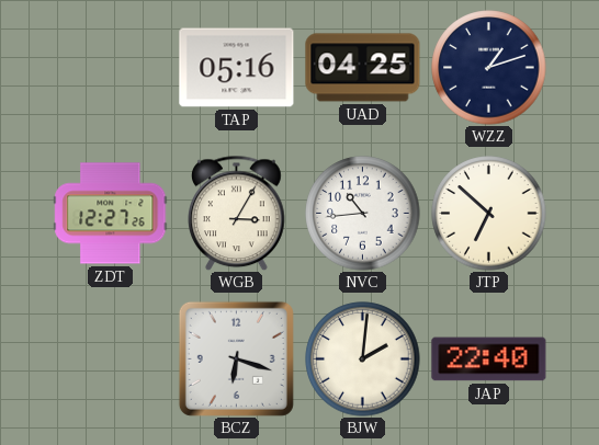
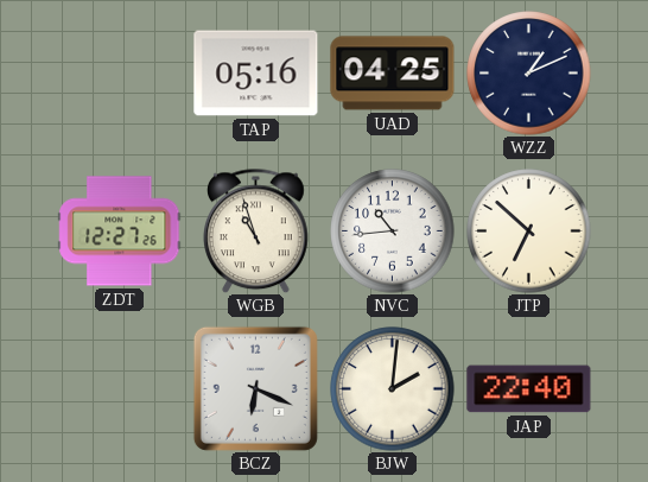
WZZ: 1:12 -> 1:11 (529, 74)
WGB: 3:05 -> 10:57 (256, 230)
BCZ: 6:18 -> 6:19 (255, 388)
